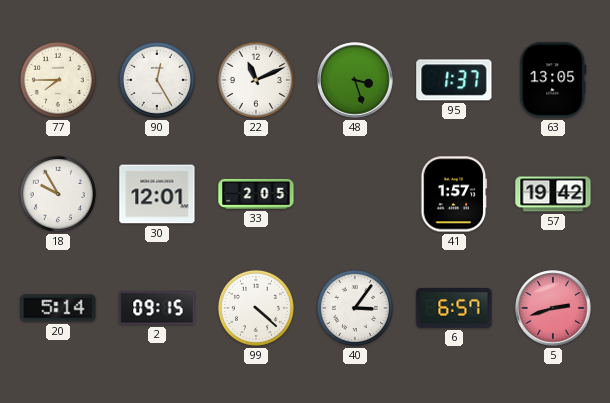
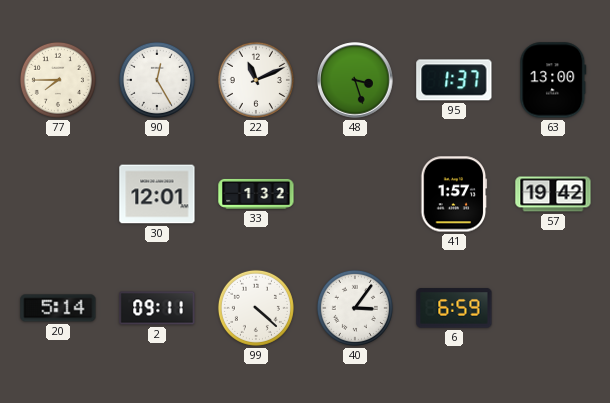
63: 13:05 -> 13:00 (553, 80)
18: 9:55 -> none (58, 194)
33: 2:05 -> 1:32 (256, 194)
2: 09:15 -> 09:11 (157, 308)
6: 6:57 -> 6:59 (454, 308)
5: 2:42 -> none (553, 308)
